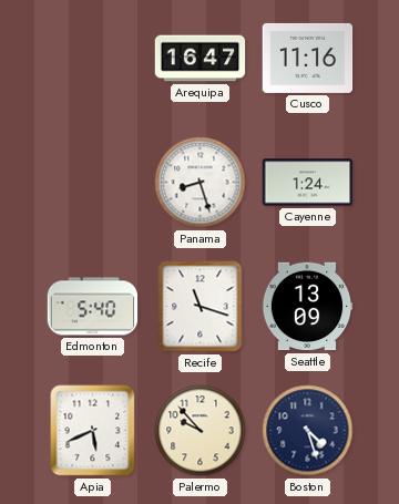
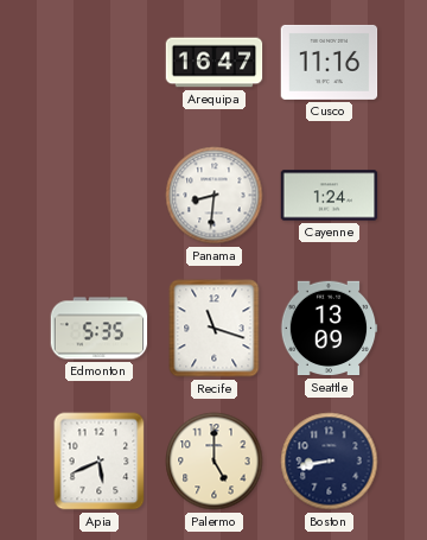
Panama: 8:27 -> 8:31 (215, 196)
Edmonton: 5:40 -> 5:35 (100, 329)
Palermo: 9:53 -> 5:00 (215, 462)
Boston: 4:27 -> 8:43 (330, 462)
